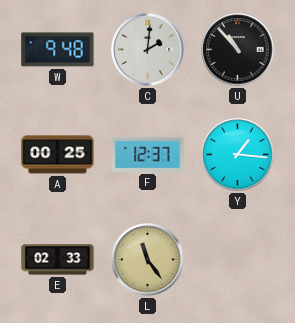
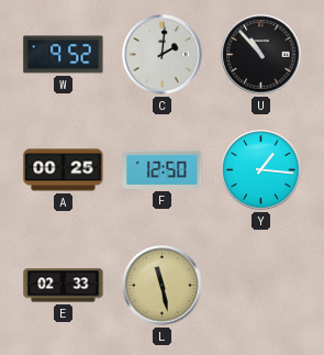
W: 9:48 -> 9:52 (64, 55)
F: 12:37 -> 12:50 (163, 169)
L: 11:24 -> 11:28 (163, 286)
